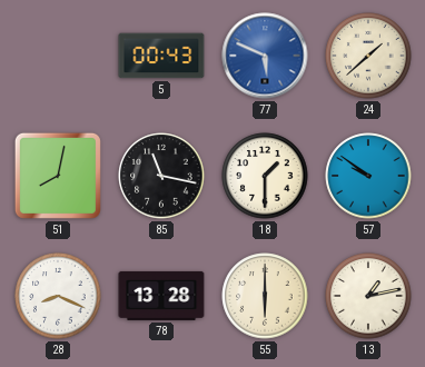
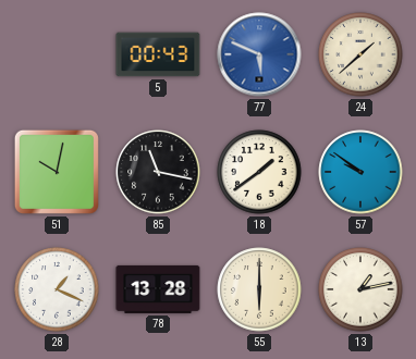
51: 8:02 -> 10:02 (57, 172)
18: 1:30 -> 1:39 (259, 172)
28: 8:19 -> 1:19 (57, 289)
